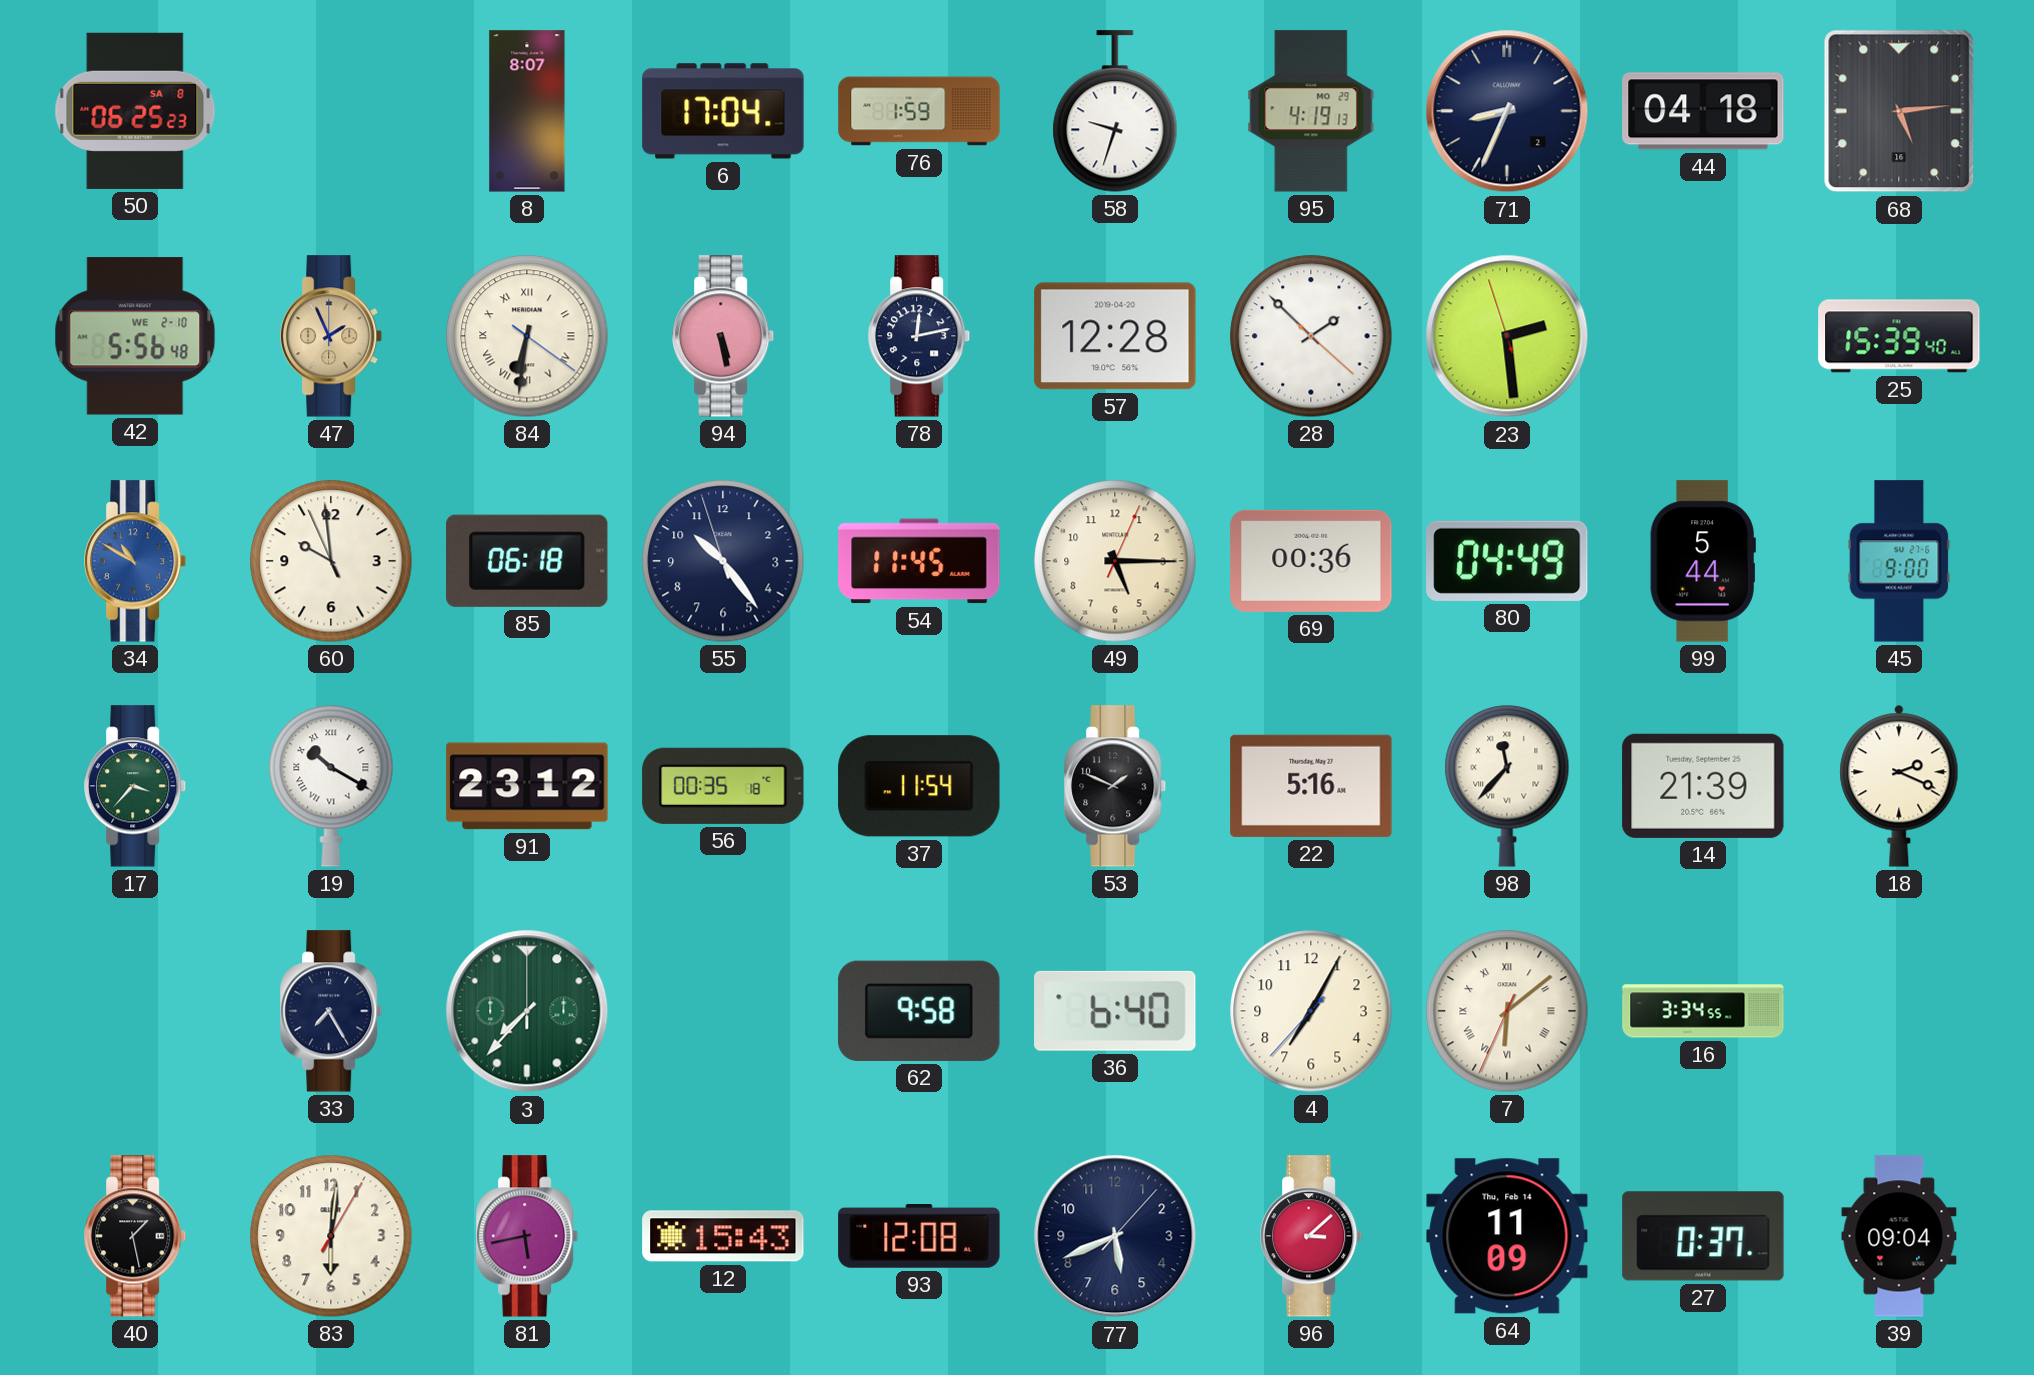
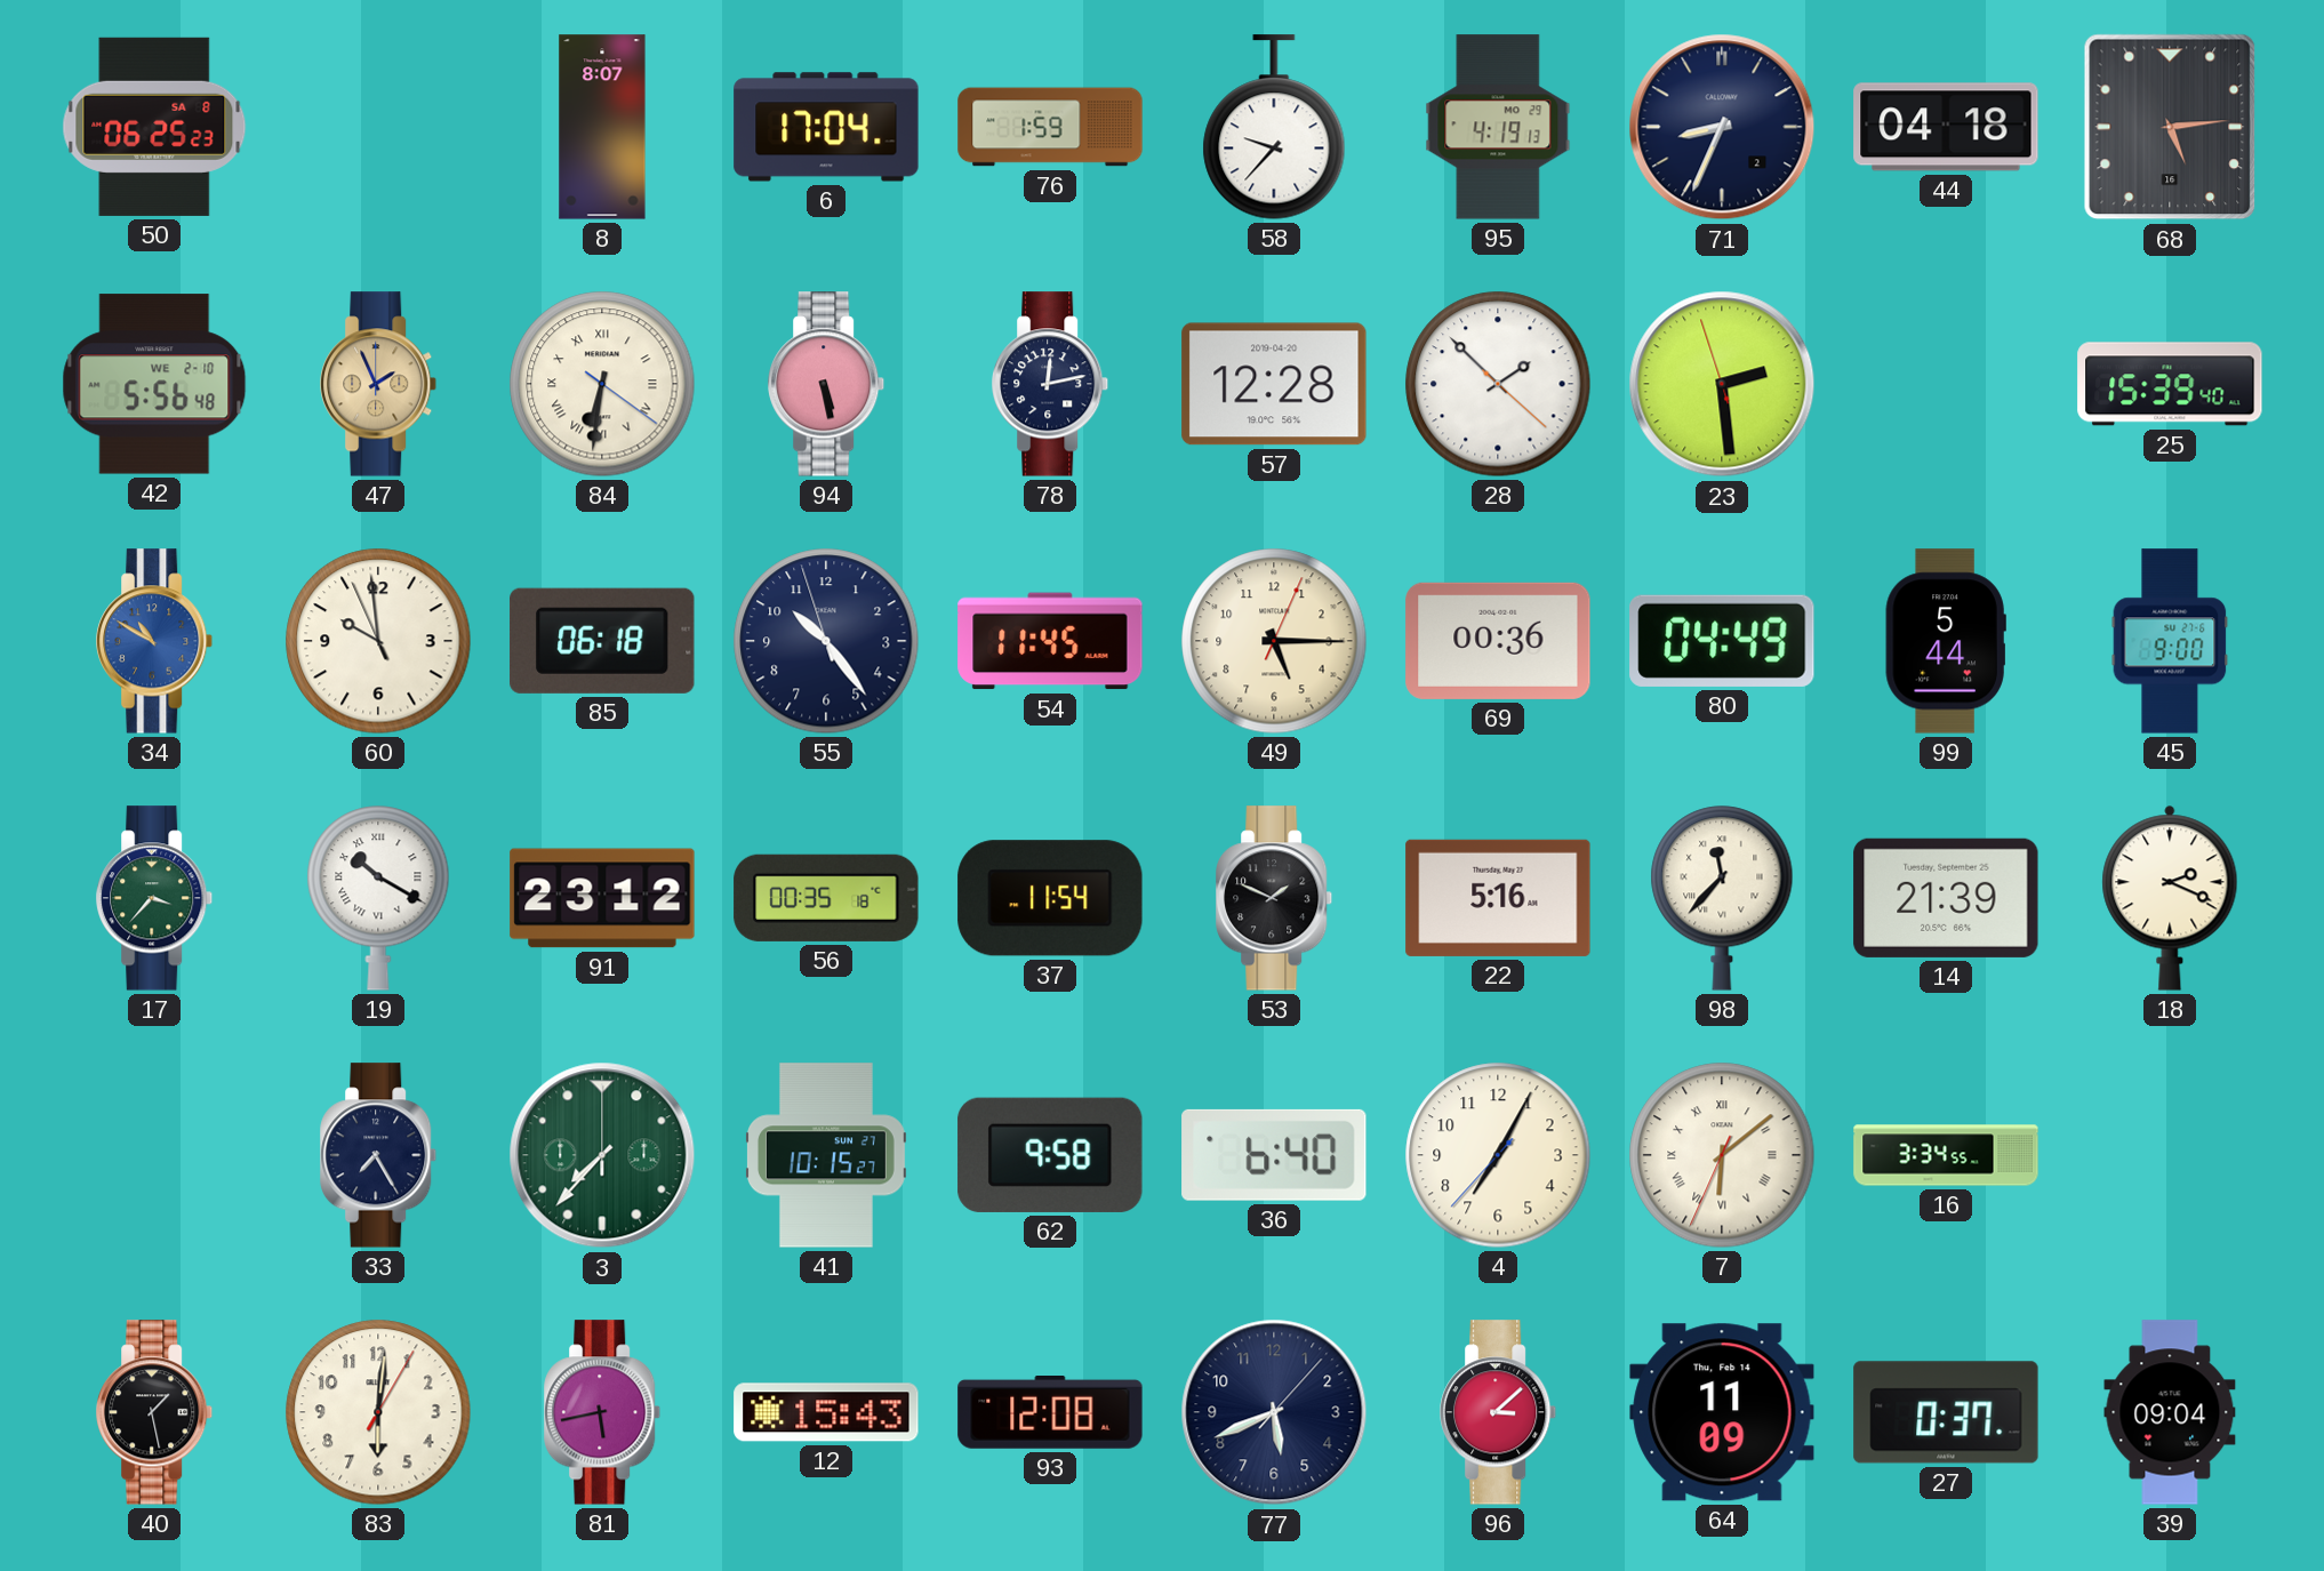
58: 9:33 -> 9:37 (1274, 127)
41: none -> 10:15 (826, 1155)
